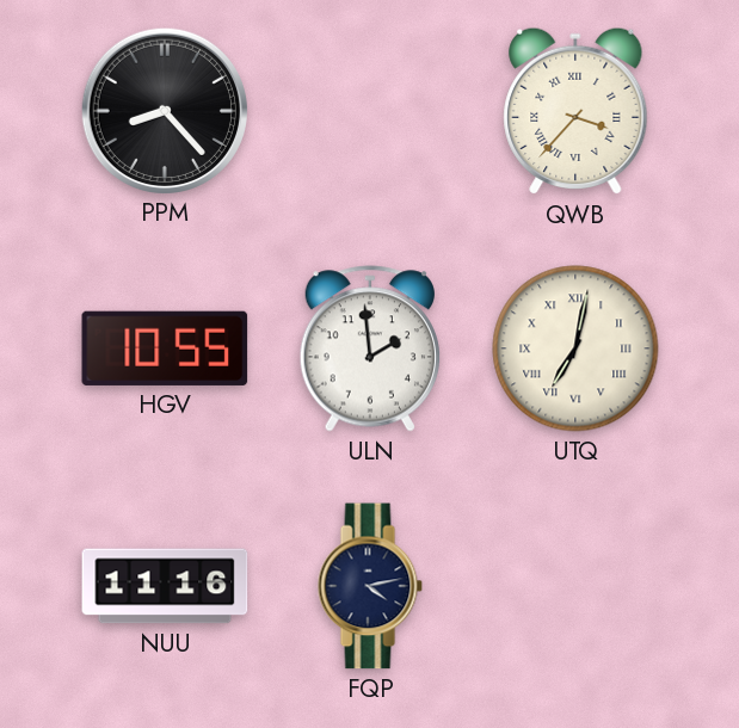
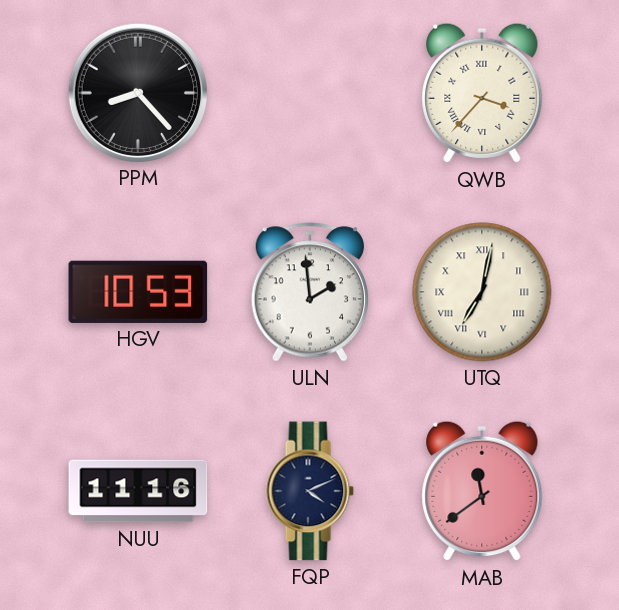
HGV: 10:55 -> 10:53 (138, 292)
FQP: 4:13 -> 4:11 (310, 491)
MAB: none -> 11:39 (482, 491)
